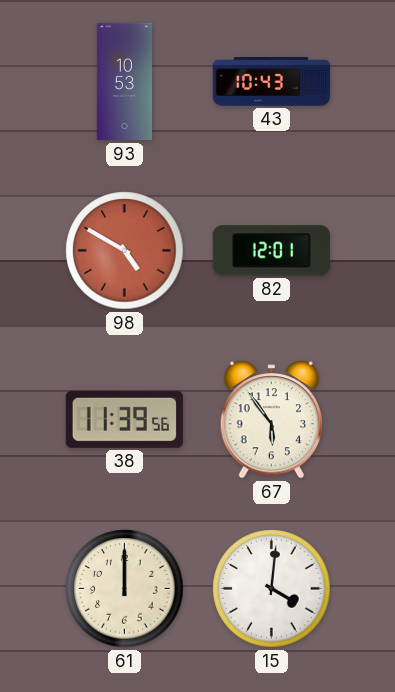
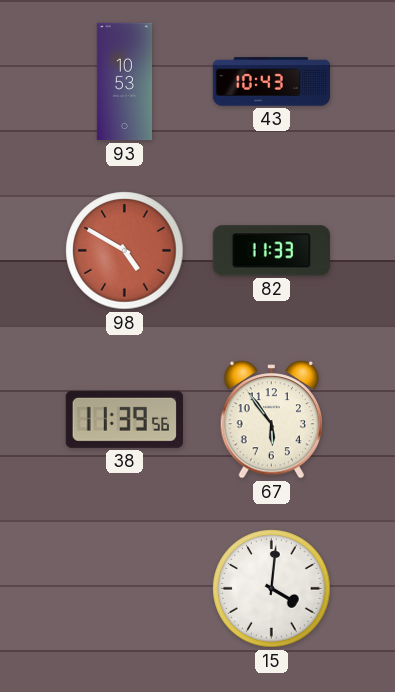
82: 12:01 -> 11:33 (271, 251)
61: 12:00 -> none (125, 589)
